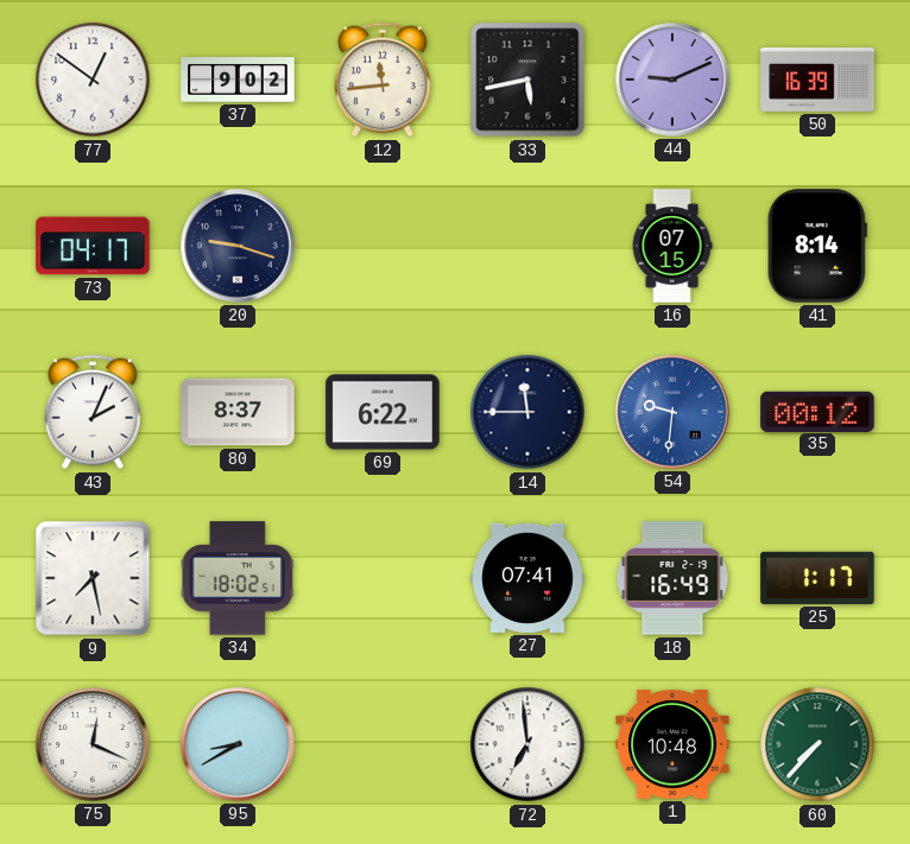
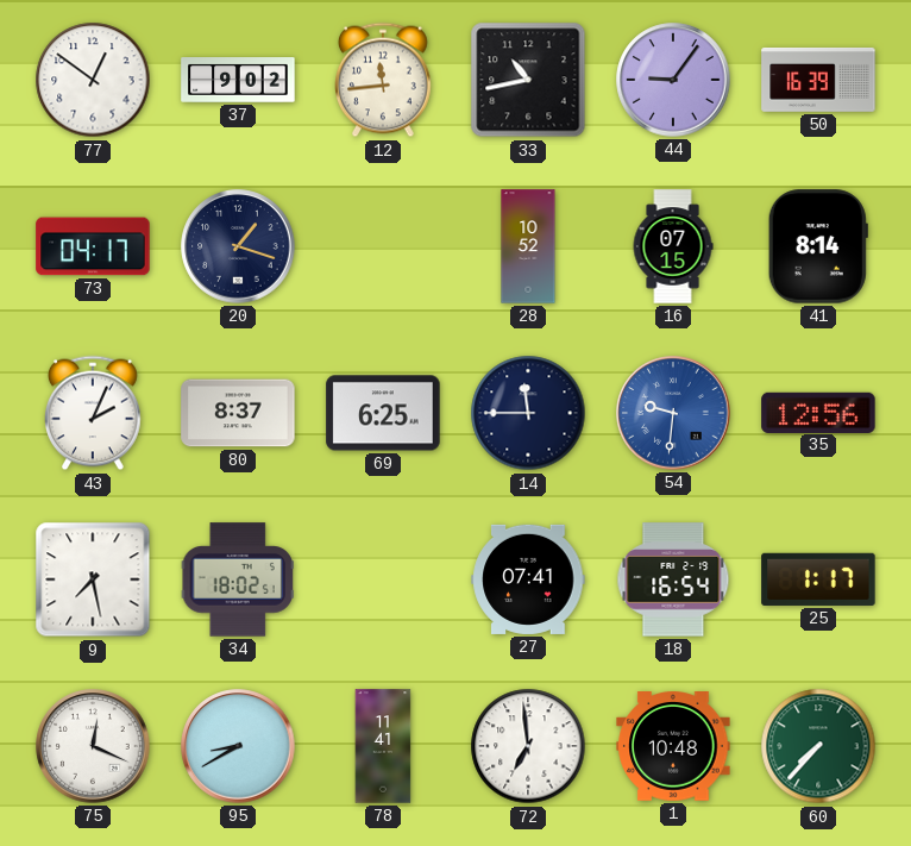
33: 5:43 -> 10:43 (528, 80)
44: 9:11 -> 9:06 (673, 80)
20: 9:18 -> 1:18 (238, 246)
28: none -> 10:52 (528, 246)
69: 6:22 -> 6:25 (383, 413)
35: 00:12 -> 12:56 (818, 412)
18: 16:49 -> 16:54 (673, 579)
78: none -> 11:41 (383, 746)
